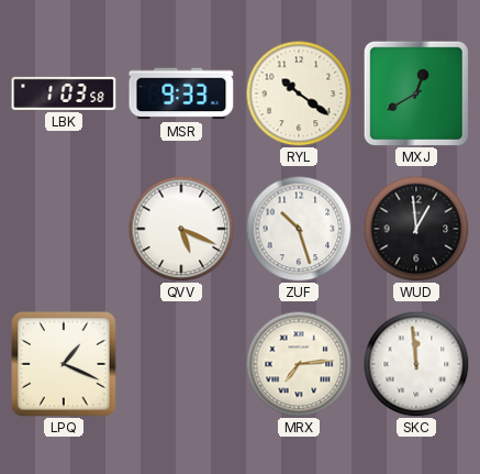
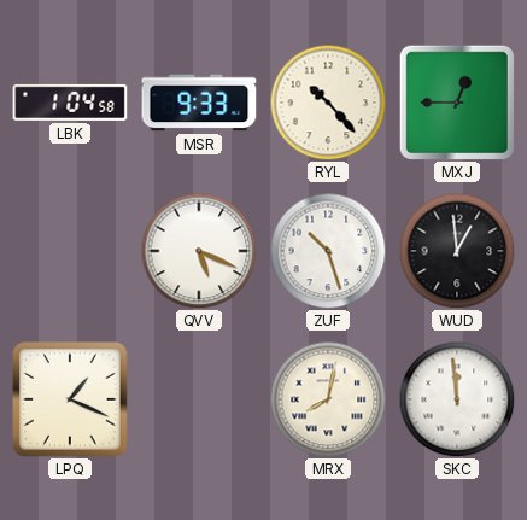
LBK: 1:03 -> 1:04 (70, 103)
RYL: 10:21 -> 10:23 (328, 103)
MXJ: 12:40 -> 12:45 (457, 103)
MRX: 7:14 -> 8:02 (328, 399)
